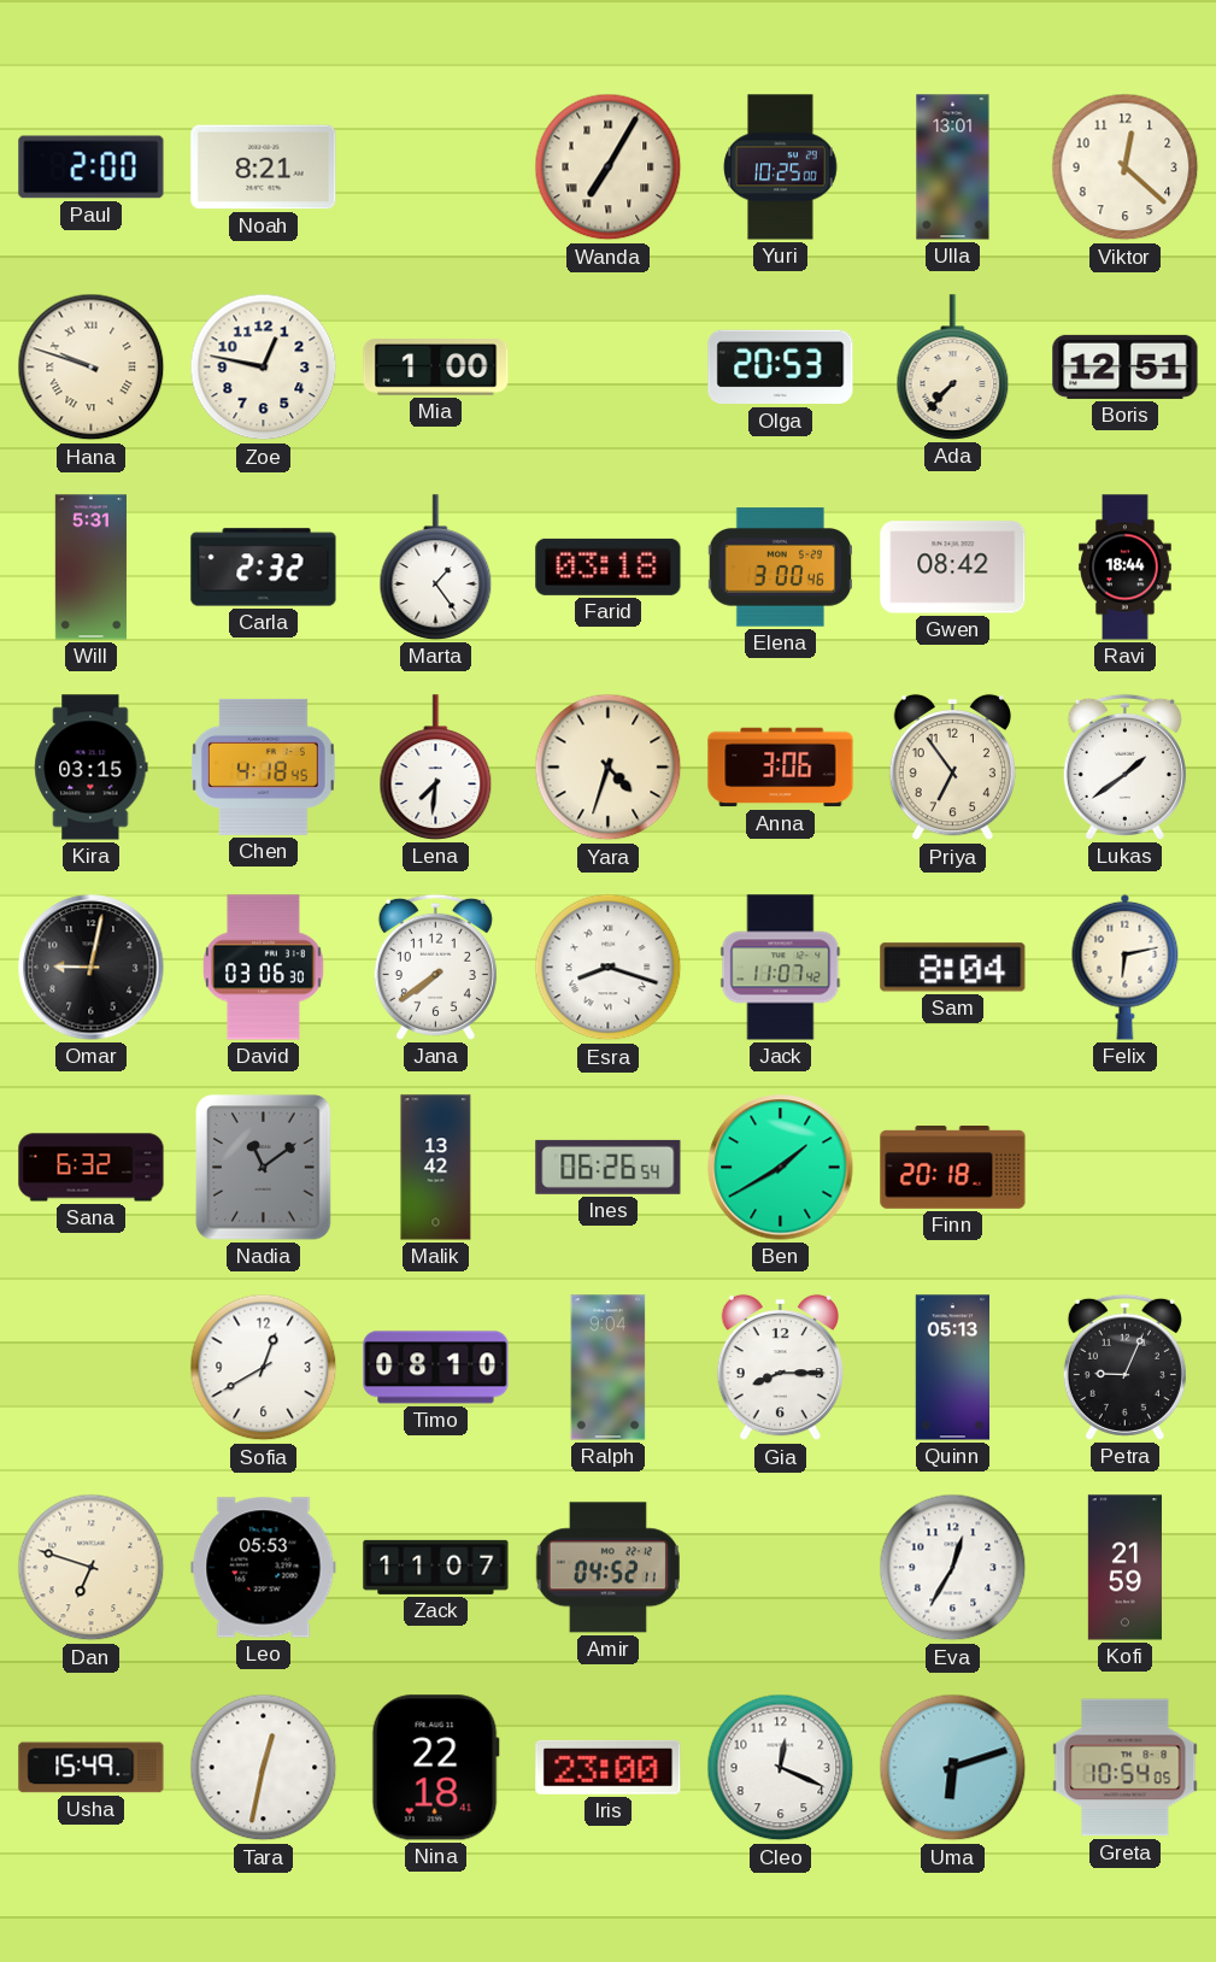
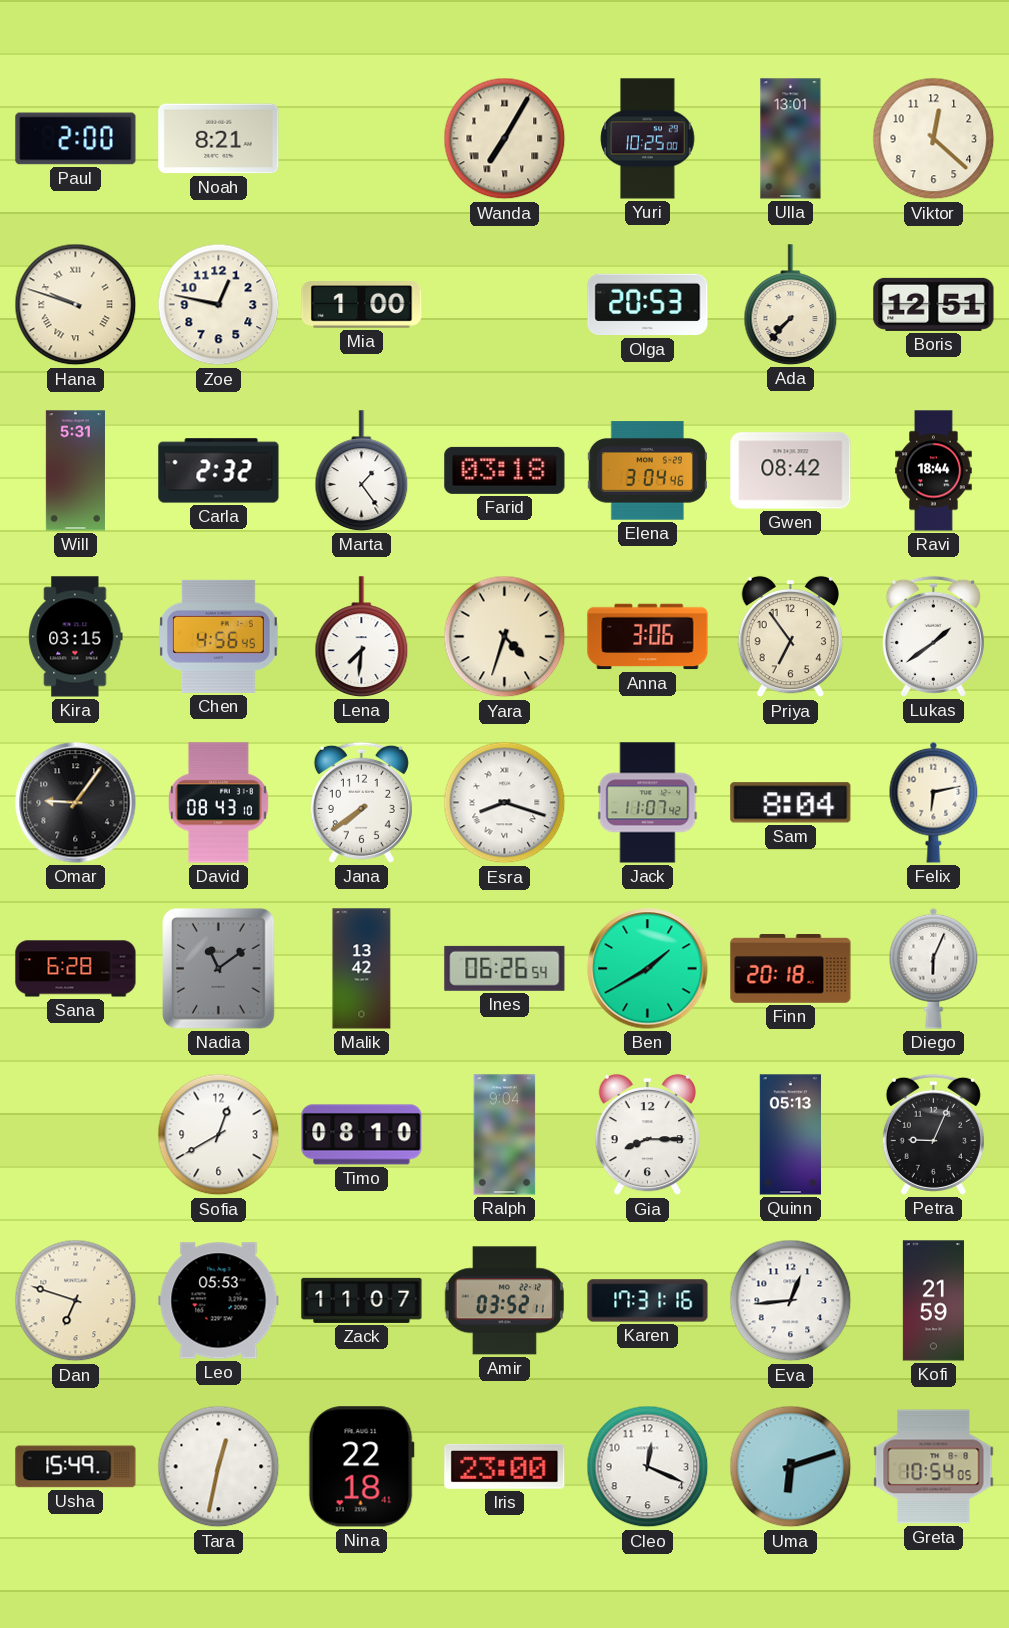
Elena: 3:00 -> 3:04 (647, 471)
Chen: 4:18 -> 4:56 (218, 636)
Omar: 9:02 -> 9:06 (76, 803)
David: 03:06 -> 08:43 (219, 803)
Sana: 6:32 -> 6:28 (76, 969)
Diego: none -> 6:04 (934, 968)
Amir: 04:52 -> 03:52 (504, 1301)
Karen: none -> 17:31 (648, 1301)
Eva: 12:35 -> 12:44 (791, 1301)
